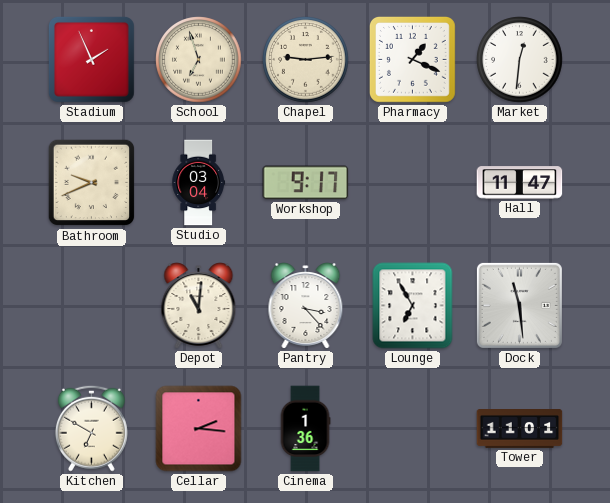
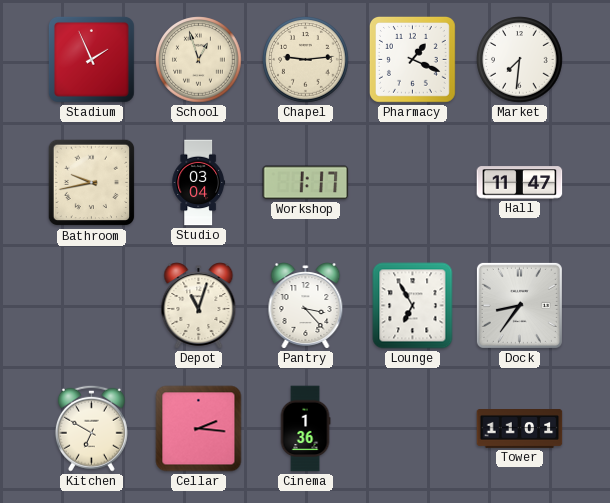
School: 6:57 -> 12:57 (199, 60)
Market: 12:31 -> 7:31 (520, 60)
Bathroom: 9:41 -> 9:43 (92, 183)
Workshop: 9:17 -> 1:17 (306, 183)
Depot: 11:01 -> 11:03 (199, 306)
Dock: 11:29 -> 8:36 (519, 305)
